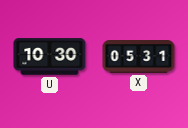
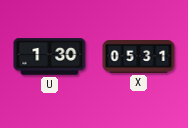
U: 10:30 -> 1:30 (50, 57)
